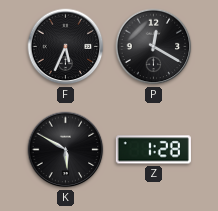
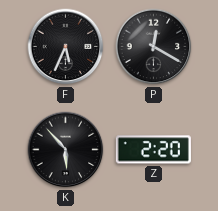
K: 5:50 -> 5:53 (66, 150)
Z: 1:28 -> 2:20 (153, 150)
